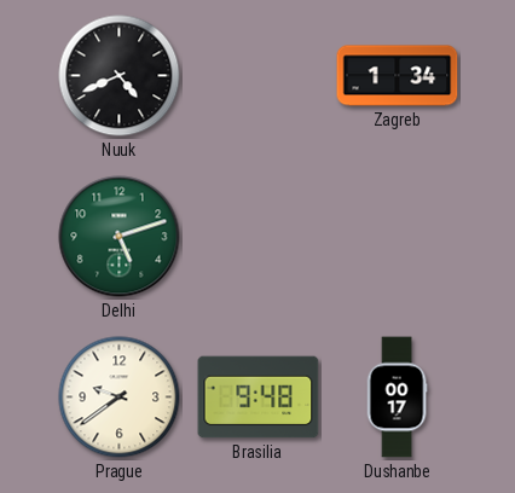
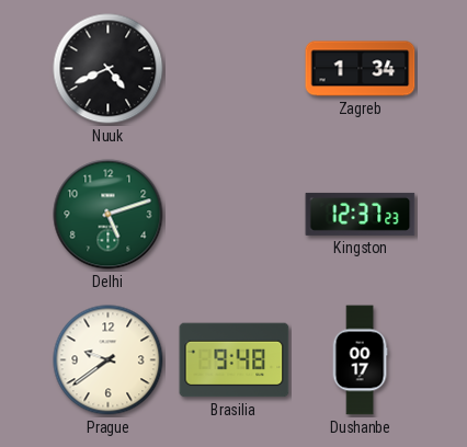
Kingston: none -> 12:37 (361, 214)
